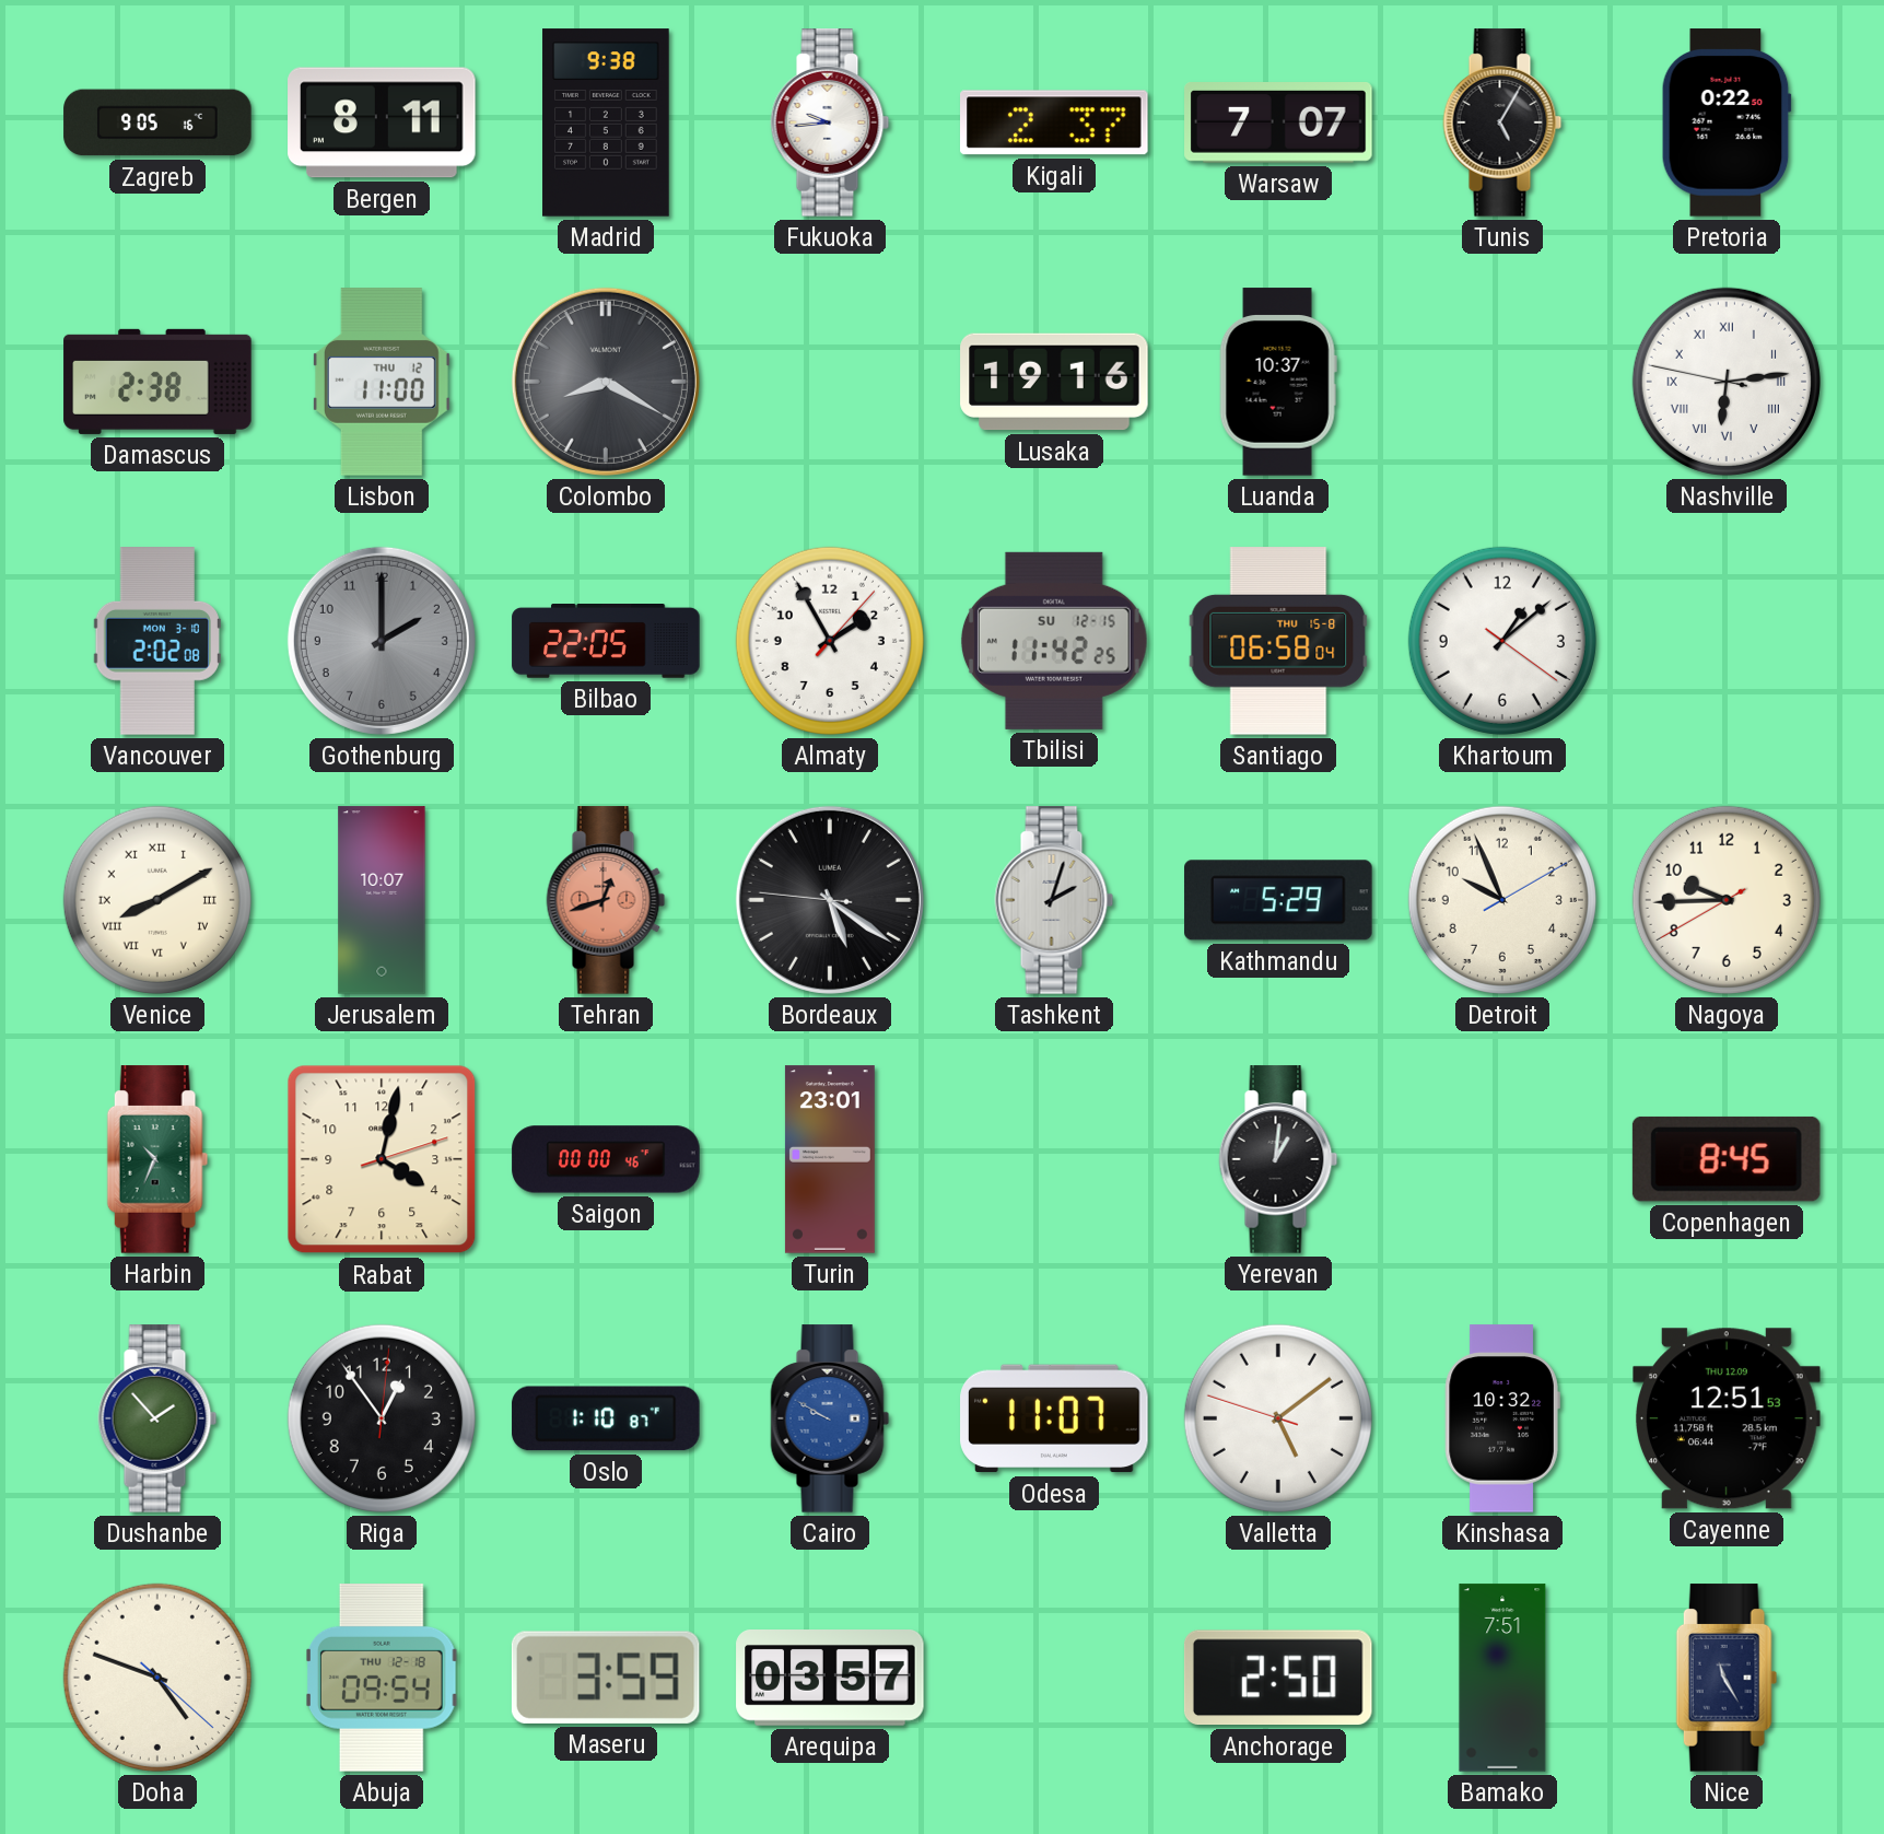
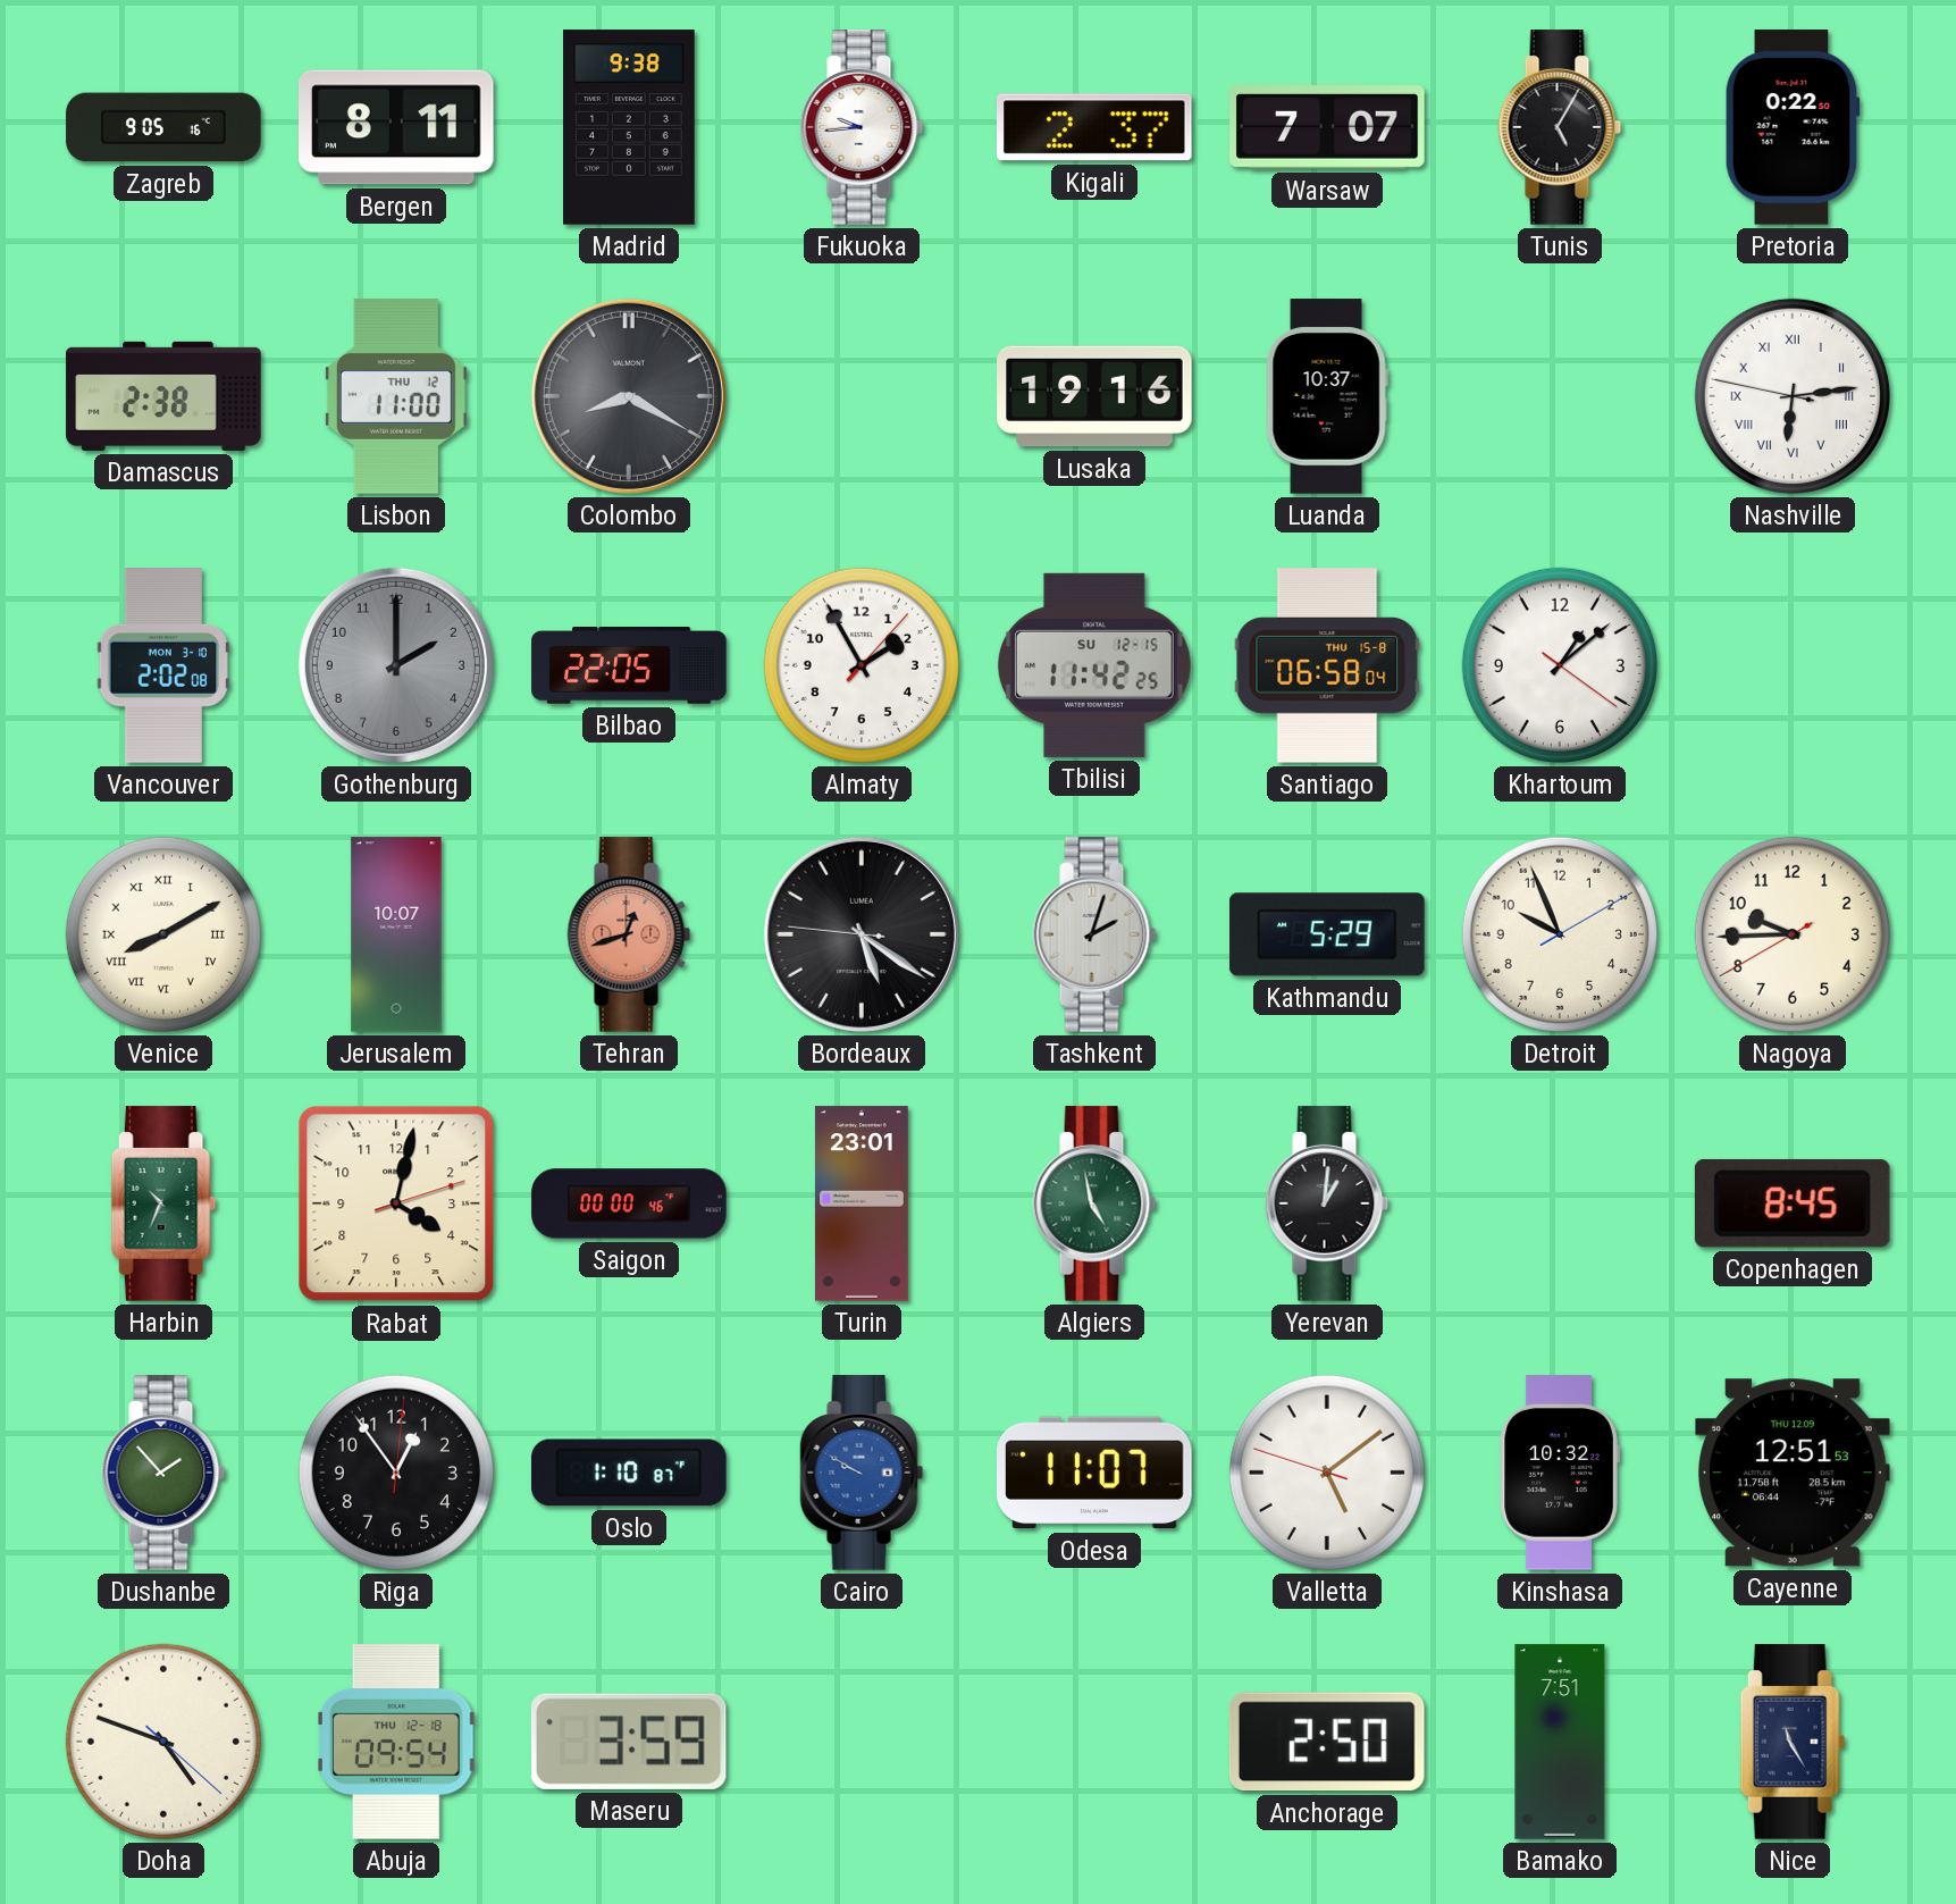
Algiers: none -> 4:58 (1094, 1203)
Arequipa: 03:57 -> none (830, 1679)
